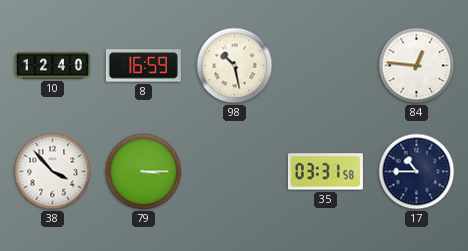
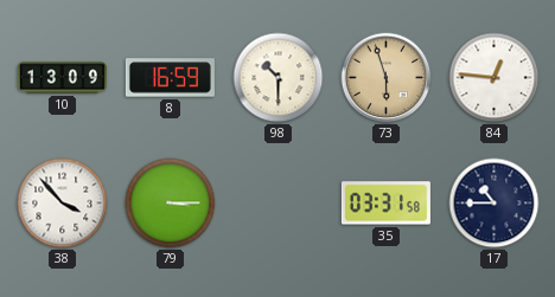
10: 12:40 -> 13:09 (62, 78)
98: 10:28 -> 10:30 (279, 78)
73: none -> 5:57 (387, 78)
